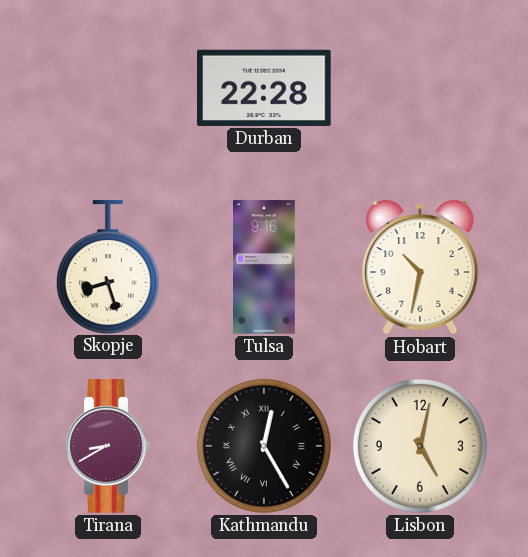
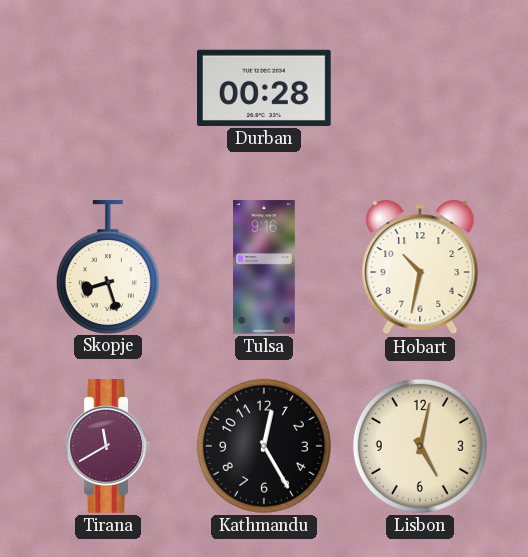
Durban: 22:28 -> 00:28 (264, 88)
Tirana: 8:40 -> 11:40 (108, 446)
Kathmandu numerals: Roman -> Arabic (264, 446)
